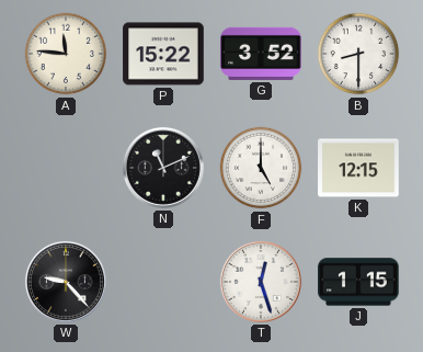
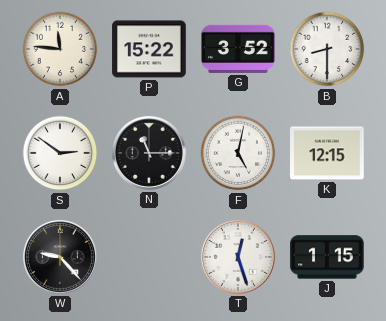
S: none -> 2:51 (60, 153)
N: 11:11 -> 11:15 (149, 153)
F: 5:00 -> 5:02 (238, 153)
